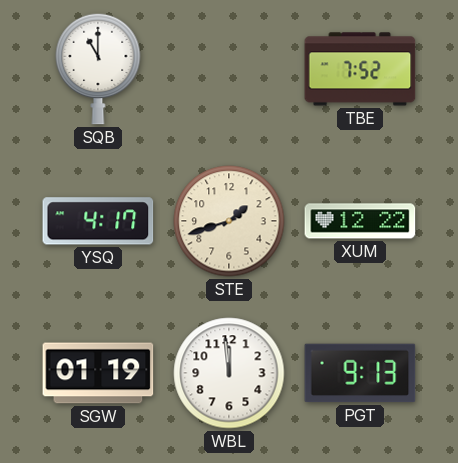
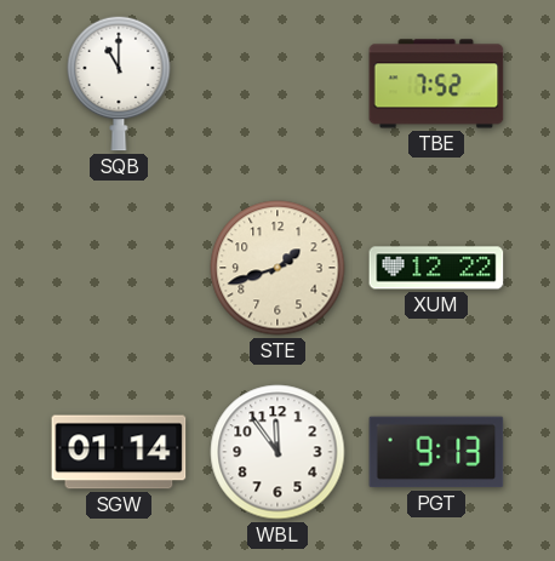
YSQ: 4:17 -> none (98, 221)
SGW: 01:19 -> 01:14 (119, 452)
WBL: 11:59 -> 11:54 (277, 452)
